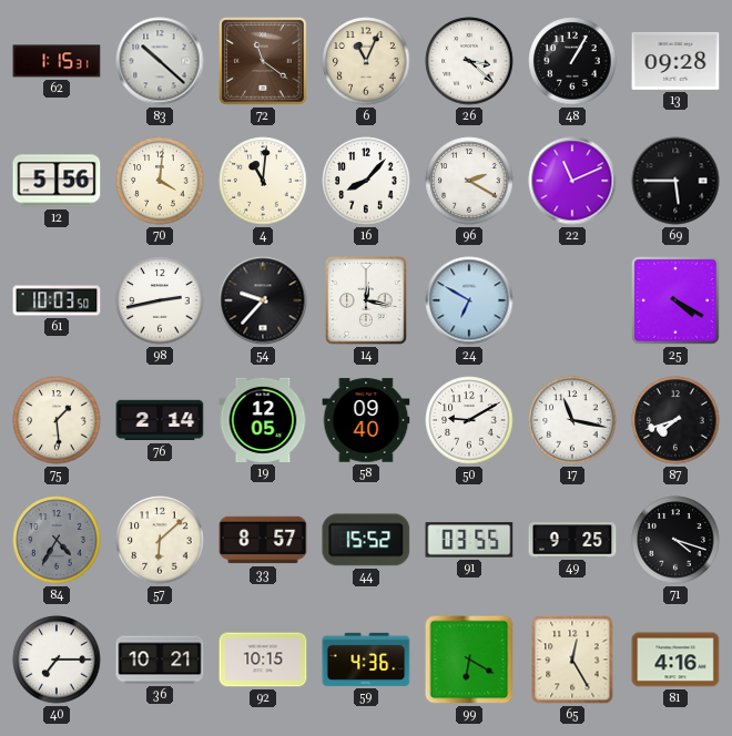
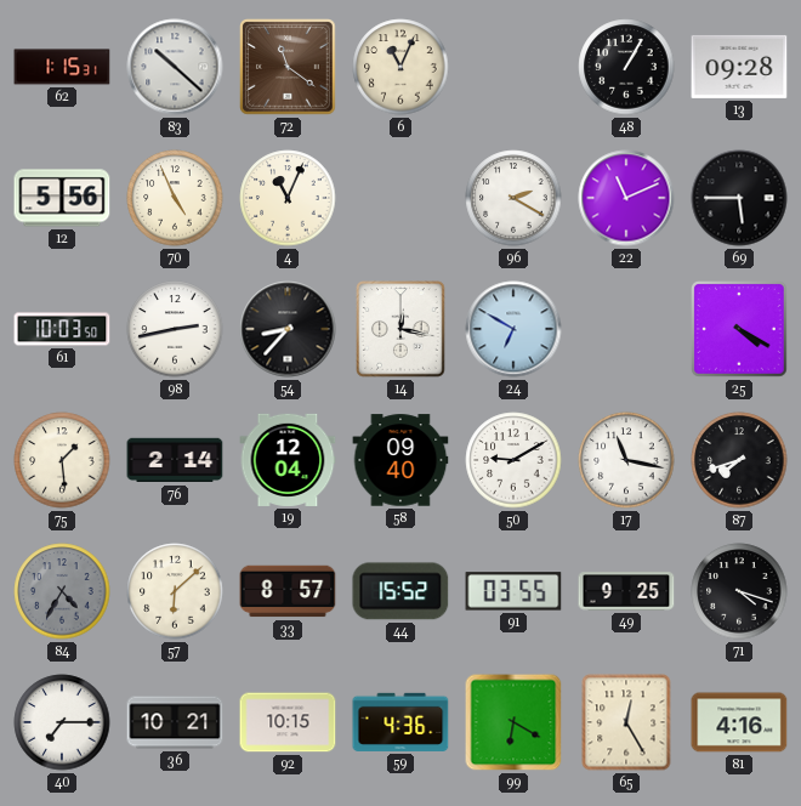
26: 3:22 -> none (469, 61)
70: 4:01 -> 4:56 (175, 198)
4: 11:01 -> 11:04 (288, 198)
16: 8:07 -> none (366, 181)
54: 9:37 -> 8:37 (288, 329)
19: 12:05 -> 12:04 (288, 460)
